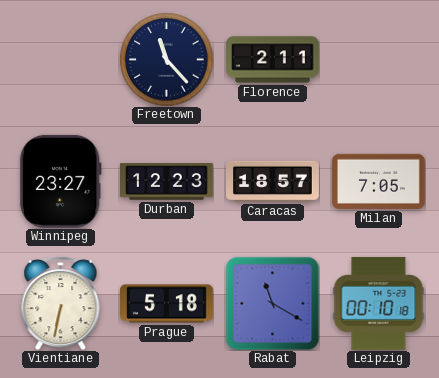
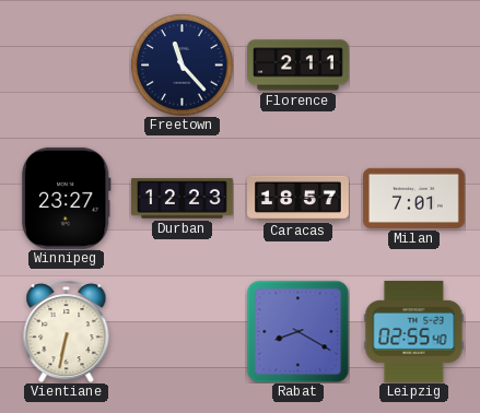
Milan: 7:05 -> 7:01 (414, 198)
Prague: 5:18 -> none (167, 304)
Rabat: 11:20 -> 8:20 (297, 331)
Leipzig: 00:10 -> 02:55 (414, 331)
